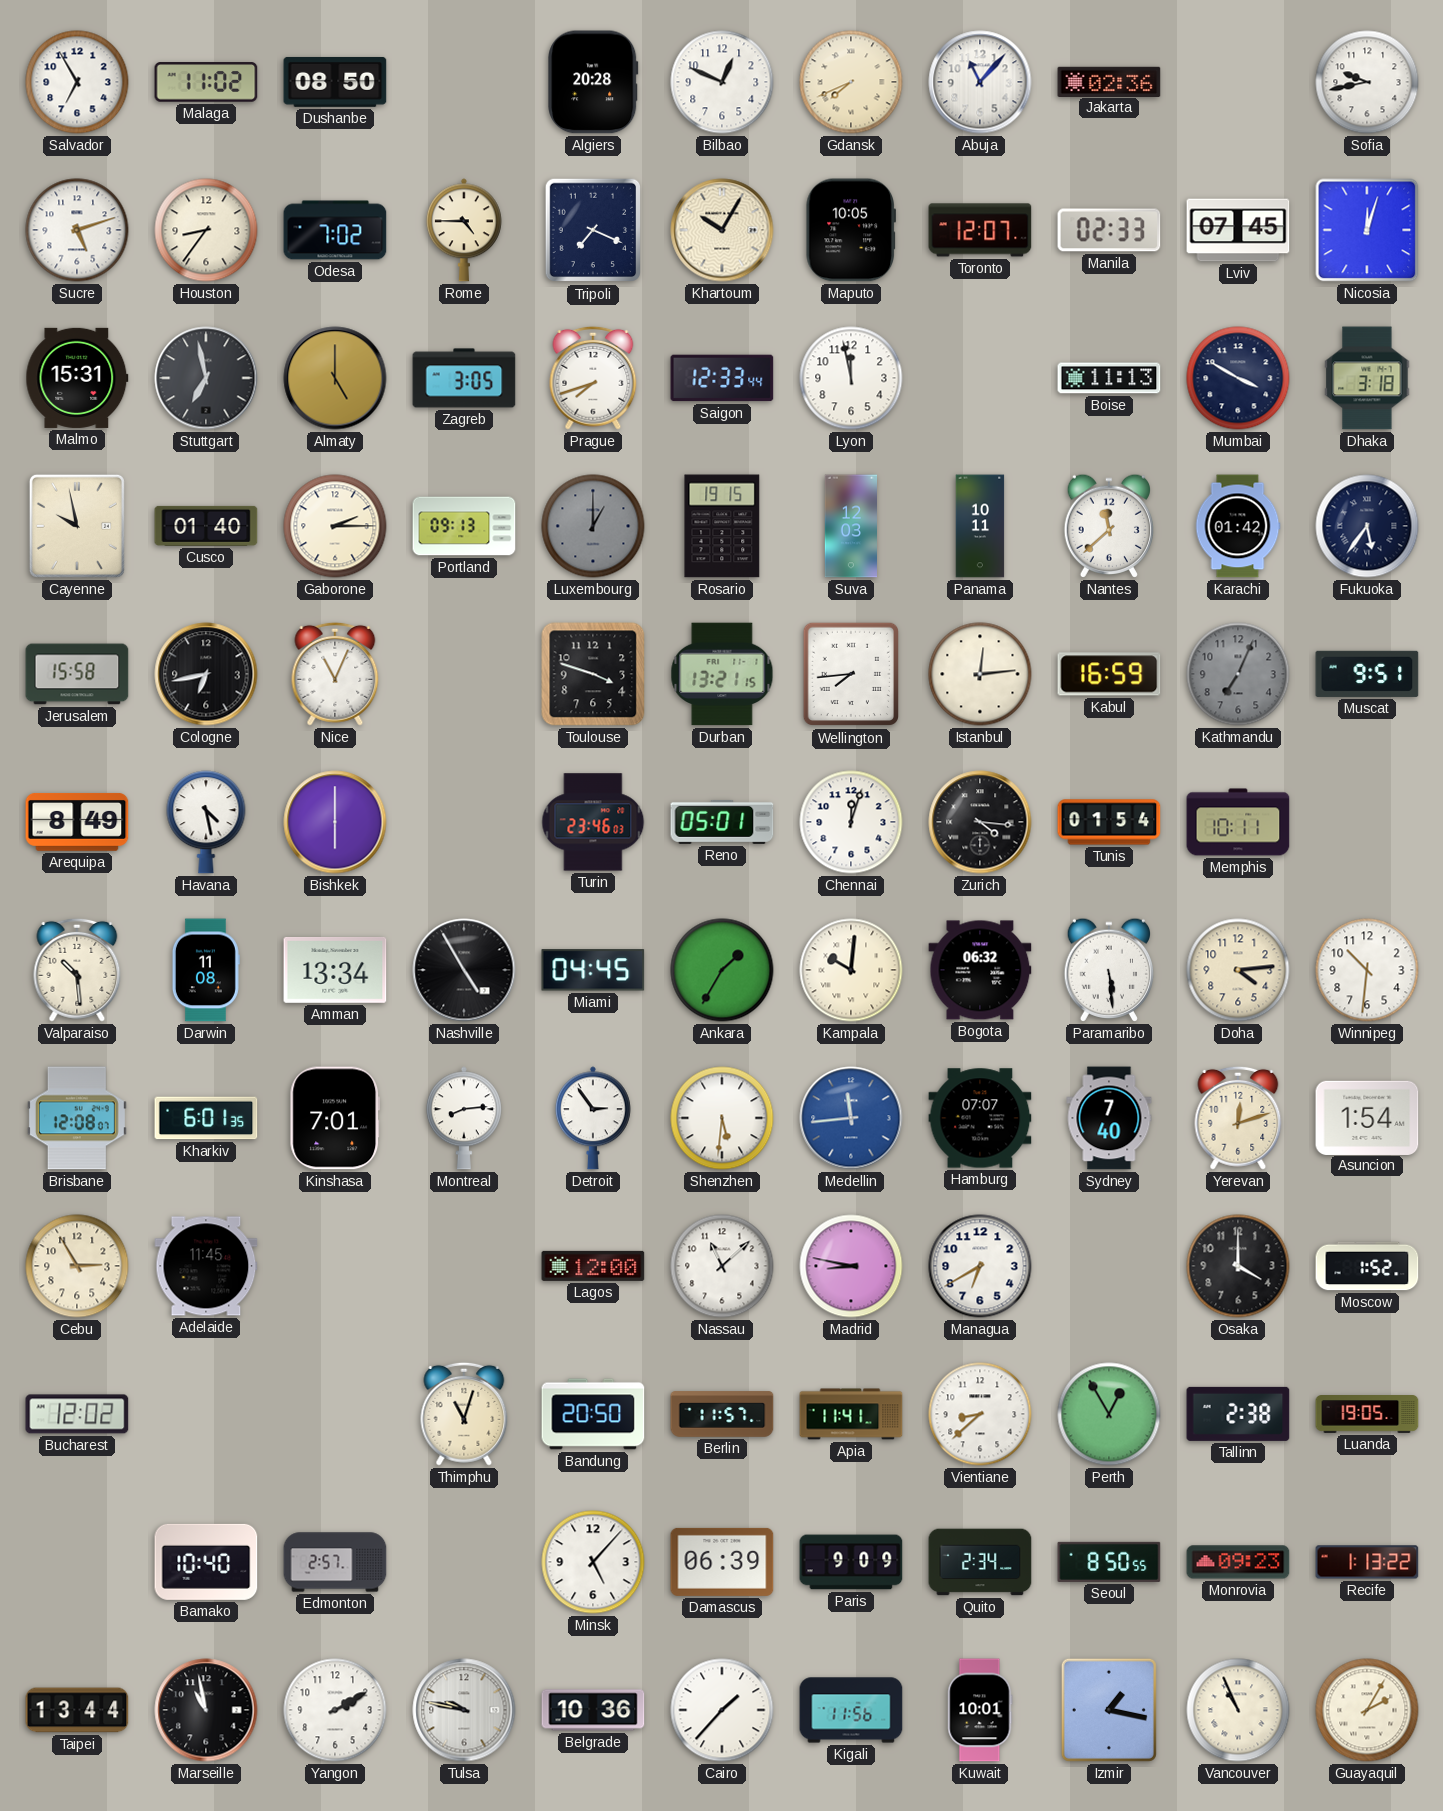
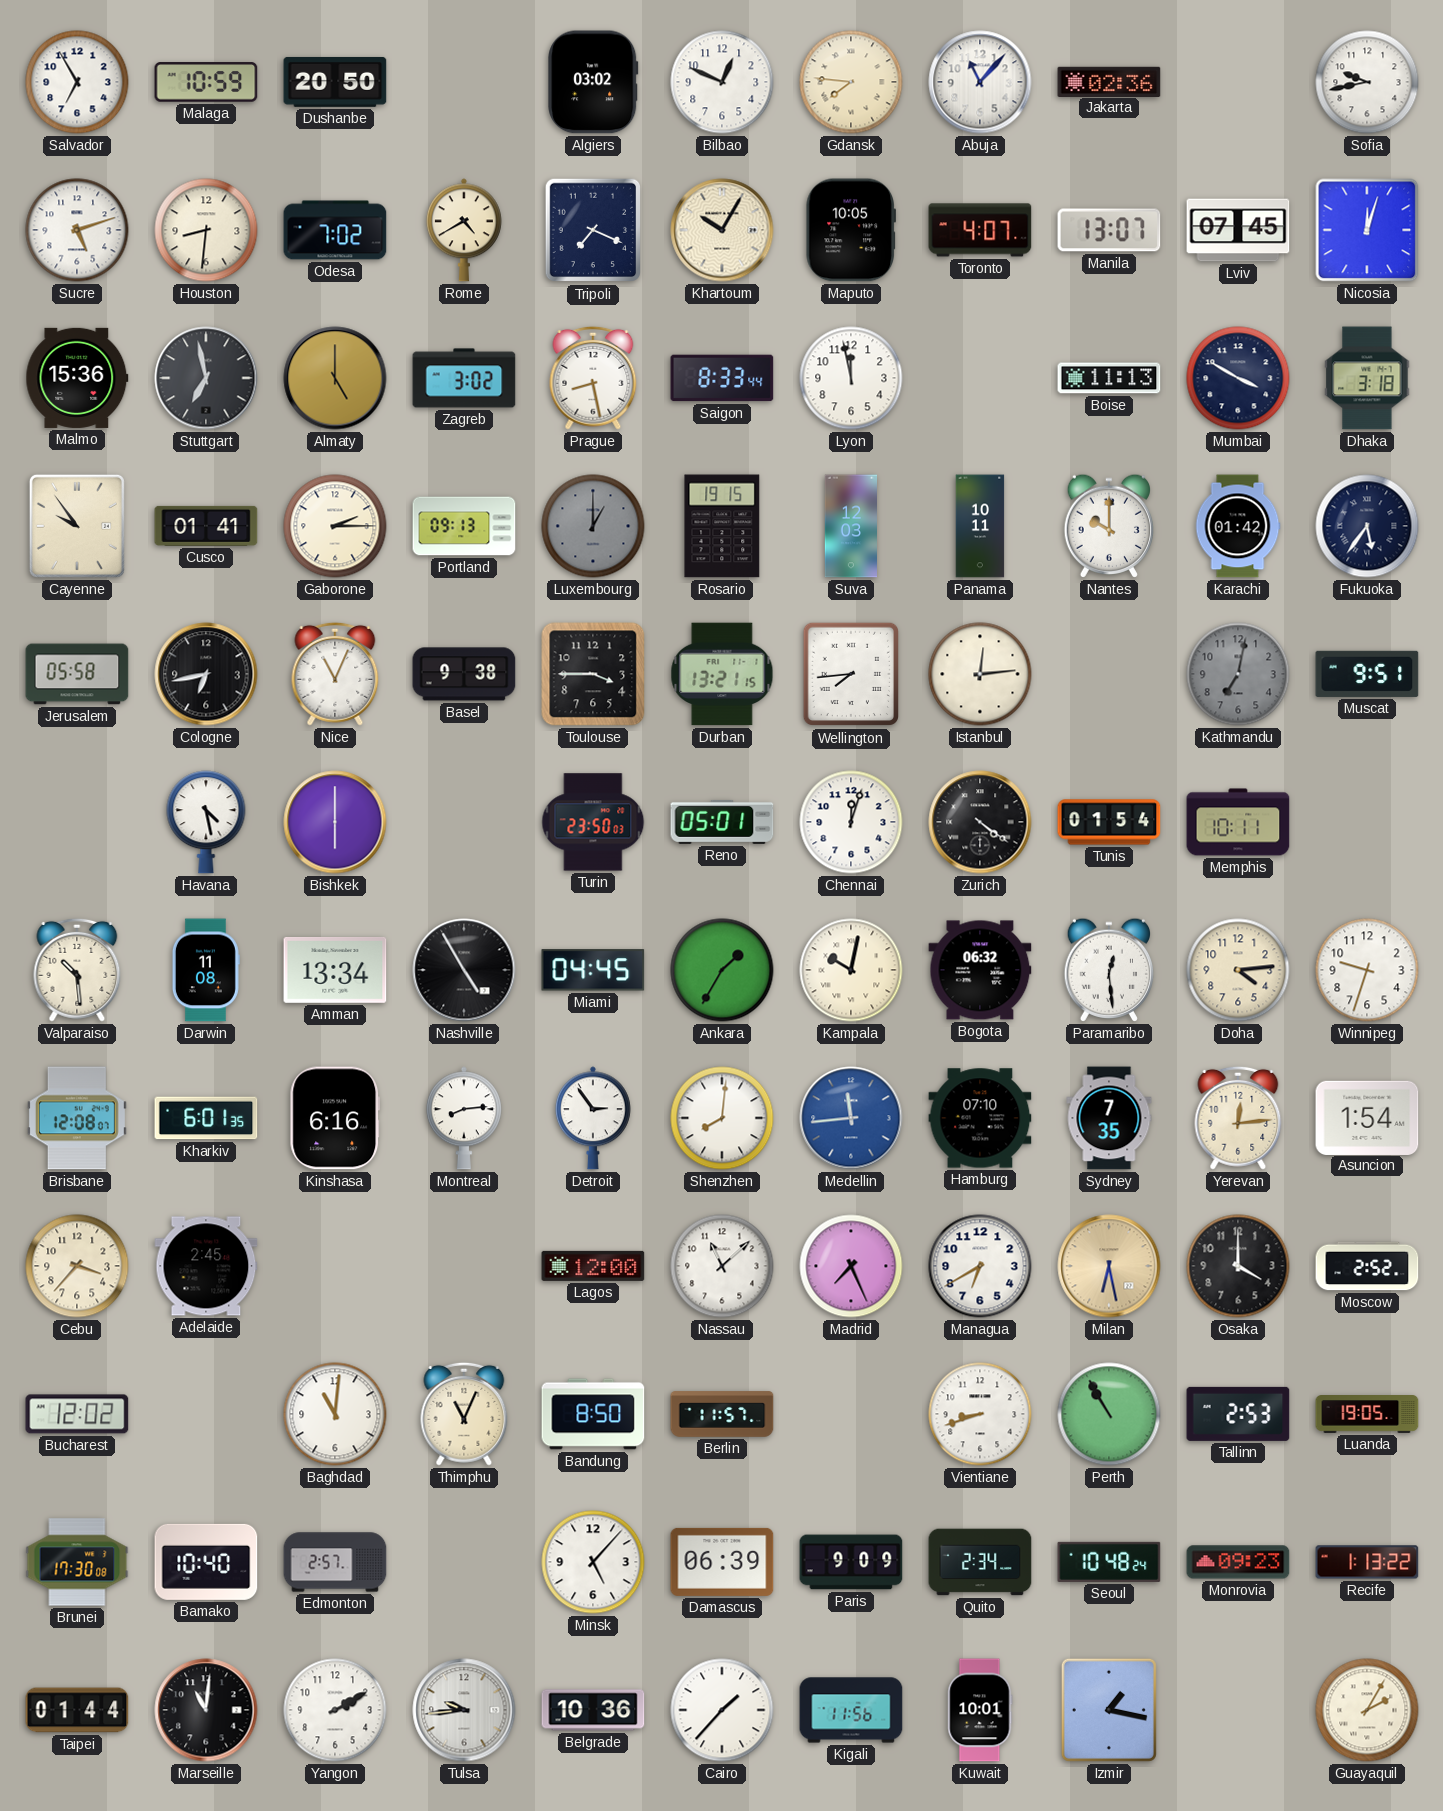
Malaga: 11:02 -> 10:59 (206, 82)
Dushanbe: 08:50 -> 20:50 (335, 82)
Algiers: 20:28 -> 03:02 (593, 82)
Gdansk: 7:41 -> 7:46 (851, 82)
Houston: 8:36 -> 8:31 (206, 230)
Rome: 4:45 -> 4:40 (464, 230)
Toronto: 12:07 -> 4:07 (980, 230)
Manila: 02:33 -> 13:07 (1109, 230)
Malmo: 15:31 -> 15:36 (77, 378)
Zagreb: 3:05 -> 3:02 (464, 378)
Prague: 7:42 -> 8:28 (593, 378)
Saigon: 12:33 -> 8:33 (722, 378)
Cayenne: 9:58 -> 9:54 (77, 526)
Cusco: 01:40 -> 01:41 (206, 526)
Nantes: 11:38 -> 10:00 (1108, 526)
Jerusalem: 15:58 -> 05:58 (77, 674)
Basel: none -> 9:38 (464, 674)
Toulouse: 3:48 -> 3:45 (593, 674)
Kabul: 16:59 -> none (1109, 674)
Kathmandu: 7:04 -> 7:02 (1238, 674)
Arequipa: 8:49 -> none (77, 822)
Turin: 23:46 -> 23:50 (593, 822)
Zurich: 4:16 -> 4:21 (980, 822)
Kampala: 10:01 -> 10:02 (851, 970)
Paramaribo: 5:29 -> 12:29 (1108, 970)
Winnipeg: 10:31 -> 9:33 (1367, 970)
Kinshasa: 7:01 -> 6:16 (335, 1118)
Shenzhen: 5:31 -> 8:01 (722, 1118)
Hamburg: 07:07 -> 07:10 (980, 1118)
Sydney: 7:40 -> 7:35 (1109, 1118)
Yerevan: 12:12 -> 12:14 (1238, 1118)
Cebu: 2:55 -> 3:37 (77, 1266)
Adelaide: 11:45 -> 2:45 (206, 1266)
Madrid: 8:47 -> 7:26 (851, 1266)
Milan: none -> 6:28 (1109, 1266)
Moscow: 1:52 -> 2:52 (1367, 1266)
Baghdad: none -> 11:01 (335, 1414)
Thimphu: 11:03 -> 11:04 (464, 1414)
Bandung: 20:50 -> 8:50 (593, 1414)
Apia: 11:41 -> none (851, 1414)
Vientiane: 8:38 -> 8:42 (980, 1414)
Perth: 12:55 -> 10:55 (1109, 1414)
Tallinn: 2:38 -> 2:53 (1238, 1414)
Brunei: none -> 17:30 (77, 1562)
Seoul: 8:50 -> 10:48 (1109, 1562)
Taipei: 13:44 -> 01:44 (77, 1710)
Marseille: 10:58 -> 11:01 (206, 1710)
Tulsa: 9:47 -> 9:44 (464, 1710)
Vancouver: 10:56 -> none (1238, 1710)
